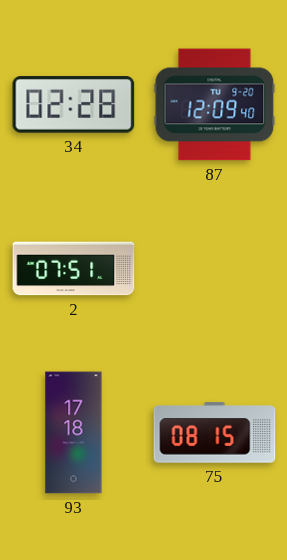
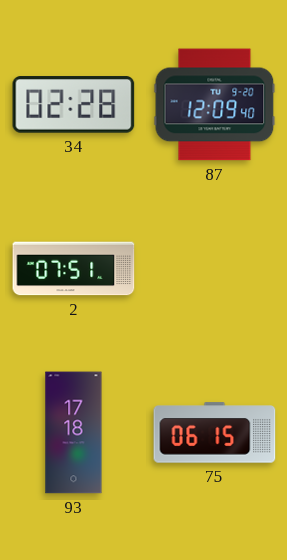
75: 08:15 -> 06:15 (215, 433)
